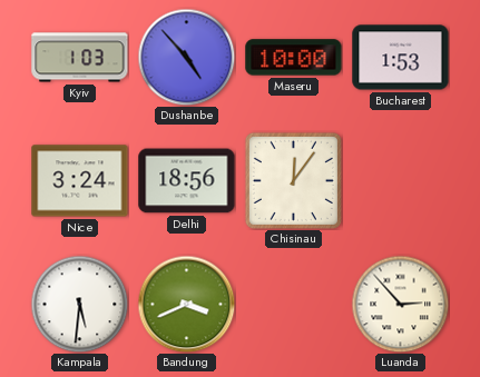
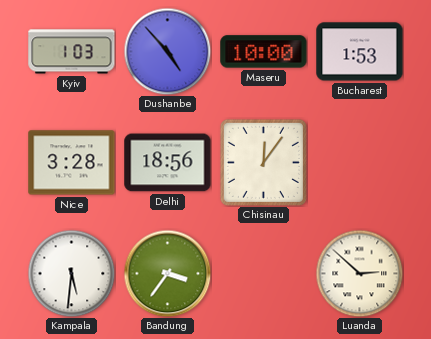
Nice: 3:24 -> 3:28 (72, 163)
Bandung: 3:41 -> 3:36 (167, 273)
Luanda: 2:53 -> 2:52 (359, 273)
